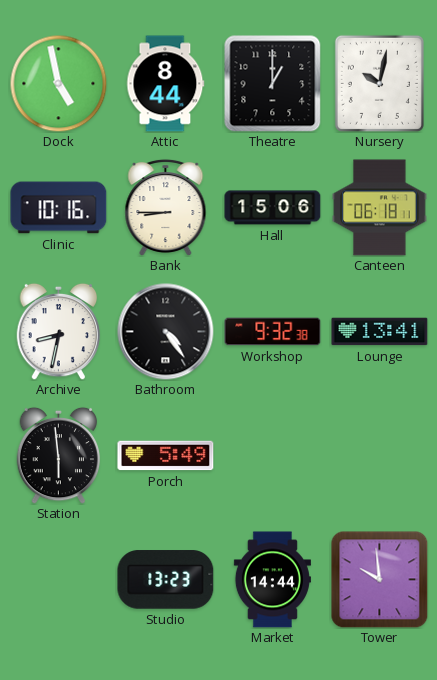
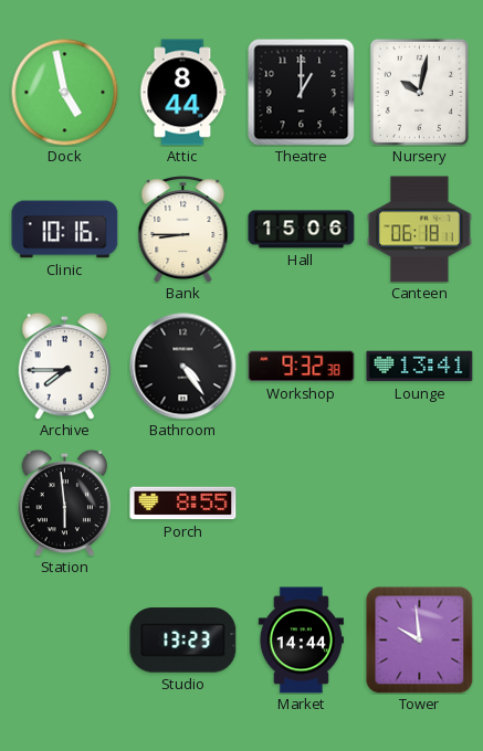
Archive: 8:32 -> 7:45 (65, 366)
Porch: 5:49 -> 8:55 (183, 504)
